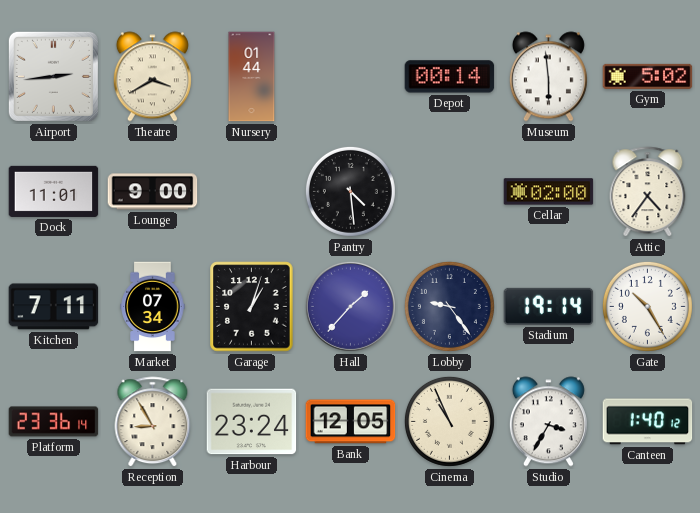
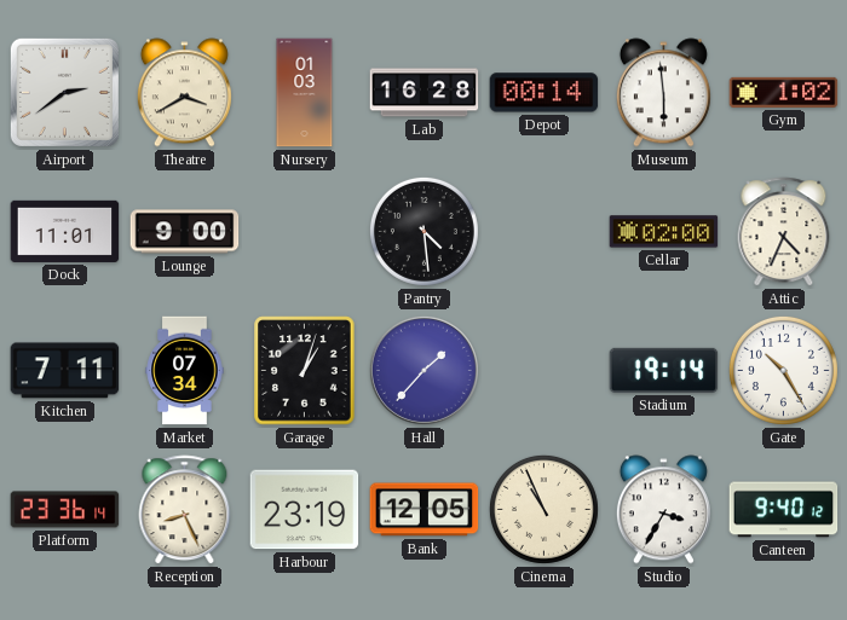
Airport: 2:44 -> 2:39 (64, 92)
Nursery: 01:44 -> 01:03 (305, 93)
Lab: none -> 16:28 (425, 93)
Gym: 5:02 -> 1:02 (784, 92)
Attic: 4:36 -> 4:34 (784, 232)
Lobby: 9:24 -> none (449, 306)
Reception: 8:55 -> 8:26 (185, 510)
Harbour: 23:24 -> 23:19 (305, 510)
Canteen: 1:40 -> 9:40 (784, 510)
